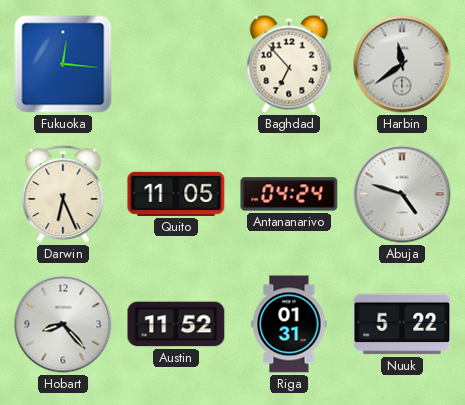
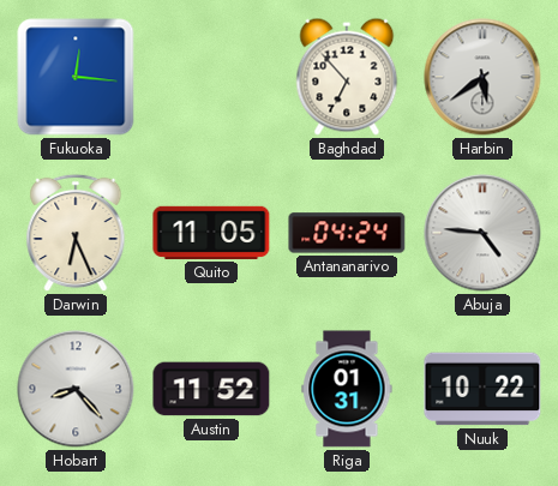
Harbin: 11:39 -> 5:39 (482, 77)
Abuja: 4:48 -> 4:46 (482, 233)
Nuuk: 5:22 -> 10:22 (482, 389)
